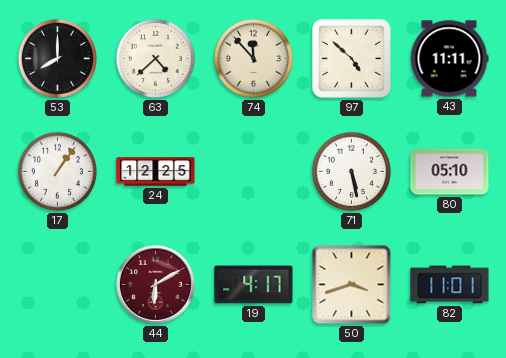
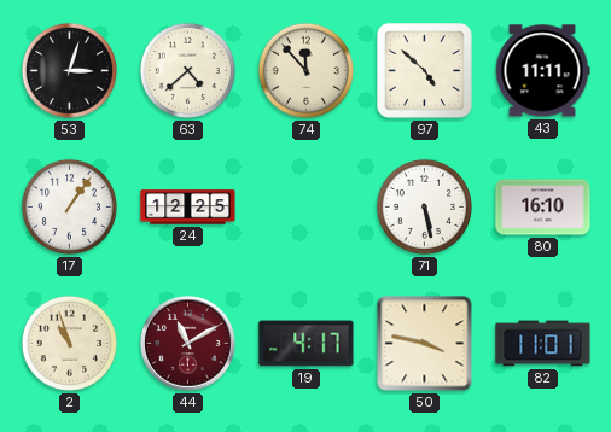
53: 8:00 -> 3:03 (69, 70)
80: 05:10 -> 16:10 (543, 208)
2: none -> 10:57 (69, 343)
44: 6:10 -> 11:10 (188, 344)
50: 3:42 -> 3:47 (425, 344)
